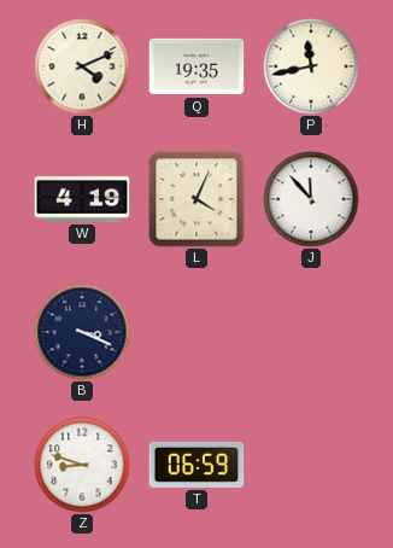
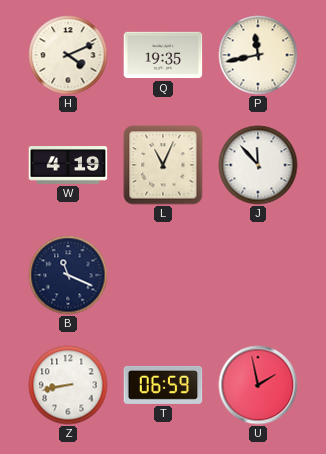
L: 4:04 -> 11:04 (163, 165)
B: 3:19 -> 11:19 (68, 275)
Z: 8:48 -> 8:43 (68, 385)
U: none -> 1:58 (258, 385)
